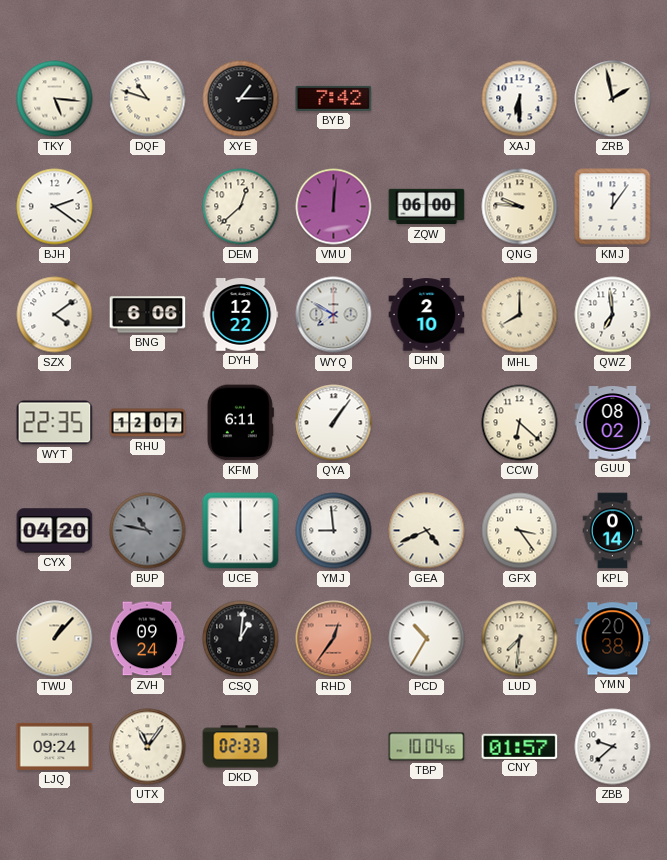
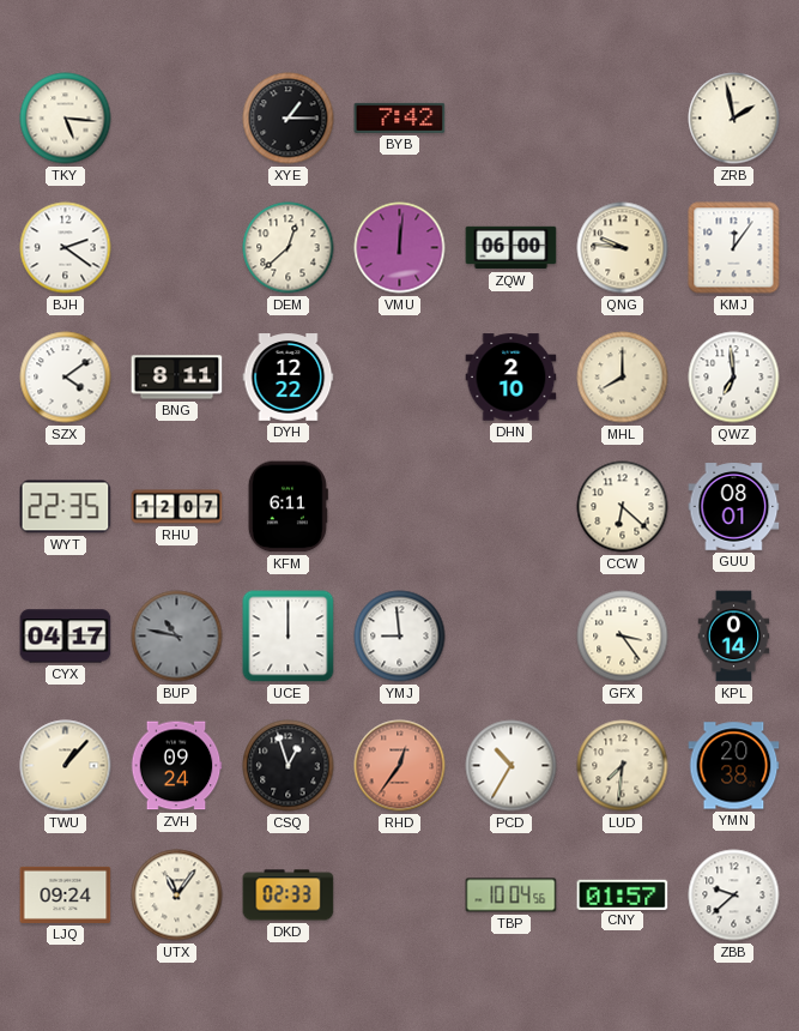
DQF: 10:48 -> none (148, 99)
XAJ: 6:30 -> none (520, 99)
BNG: 6:06 -> 8:11 (177, 378)
WYQ: 7:50 -> none (334, 315)
QYA: 1:06 -> none (334, 423)
GUU: 08:02 -> 08:01 (734, 507)
CYX: 04:20 -> 04:17 (66, 637)
GEA: 4:41 -> none (427, 531)
CSQ: 1:01 -> 12:57 (289, 766)
